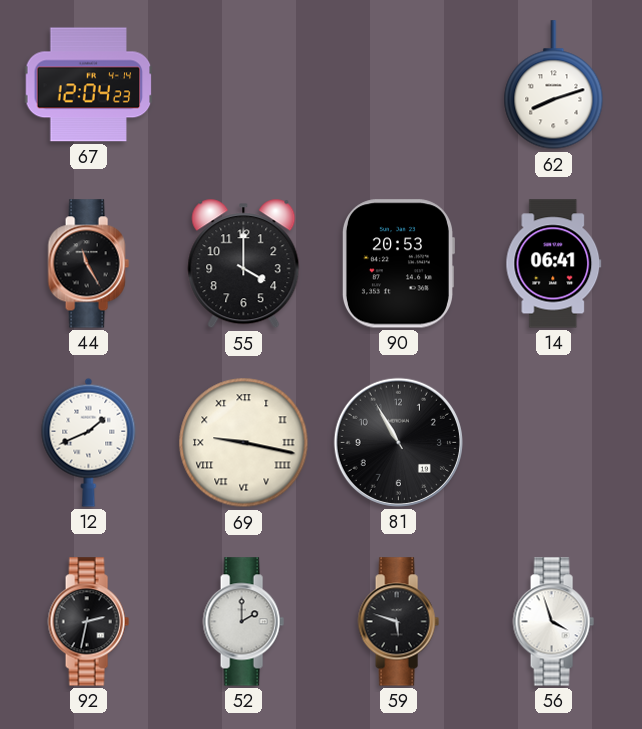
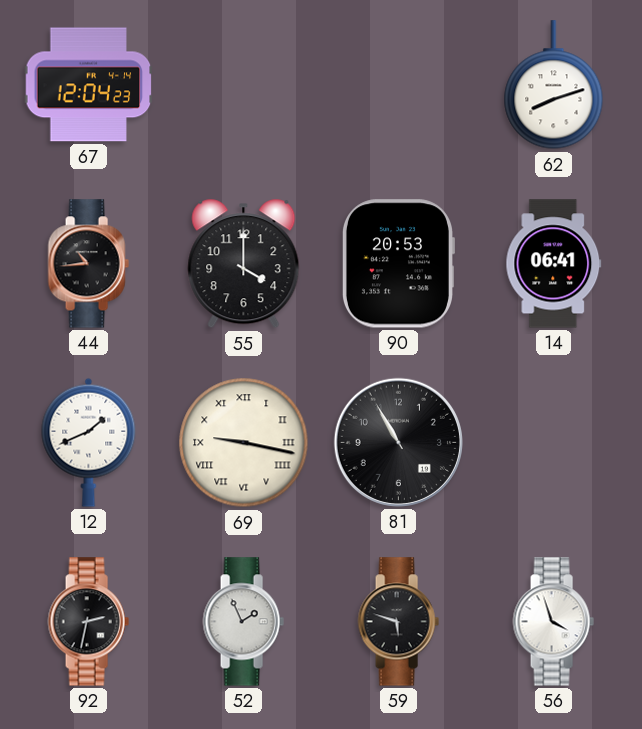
44: 11:25 -> 10:44 (88, 264)
52: 2:00 -> 1:56 (243, 622)
